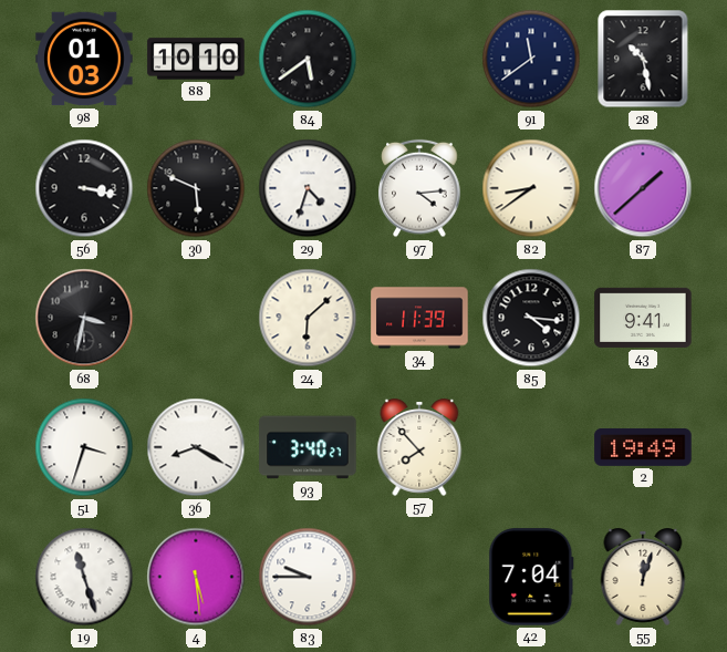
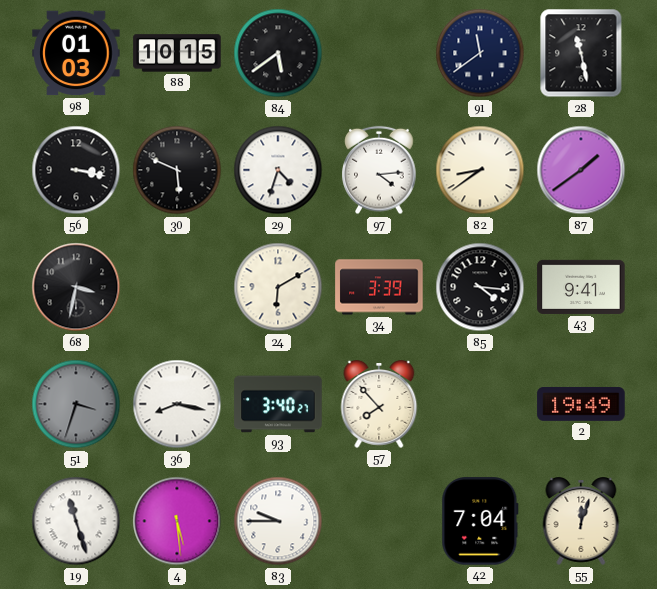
88: 10:10 -> 10:15 (177, 53)
28: 10:28 -> 11:28 (581, 53)
87: 1:38 -> 1:39 (581, 170)
24: 6:08 -> 6:10 (278, 287)
34: 11:39 -> 3:39 (379, 287)
51 dial: white -> grey (76, 404)
36: 8:20 -> 8:17 (177, 404)
